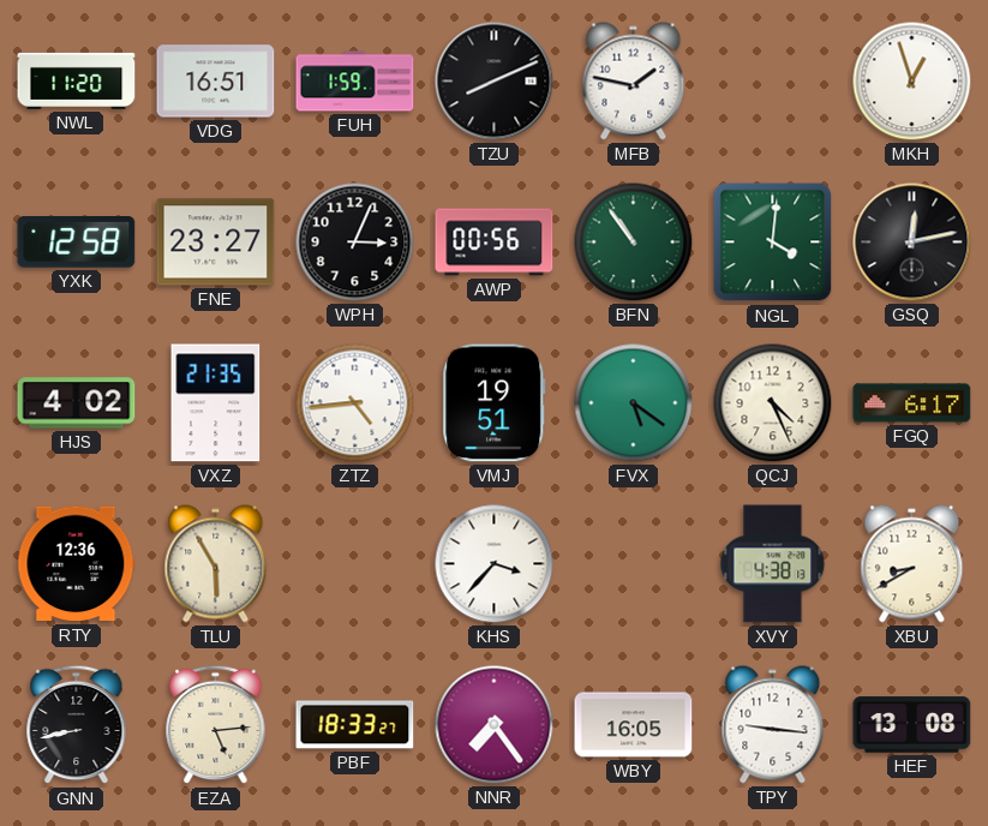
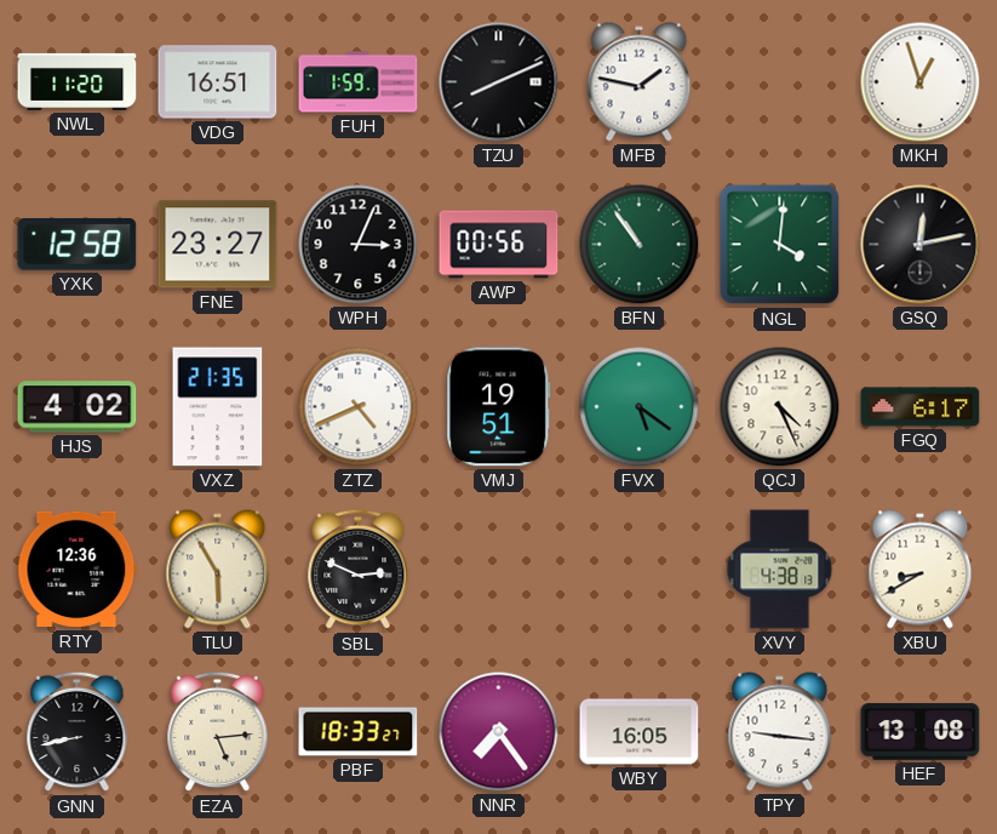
ZTZ: 4:44 -> 4:41 (359, 407)
SBL: none -> 2:49 (359, 570)
KHS: 3:37 -> none (495, 564)
